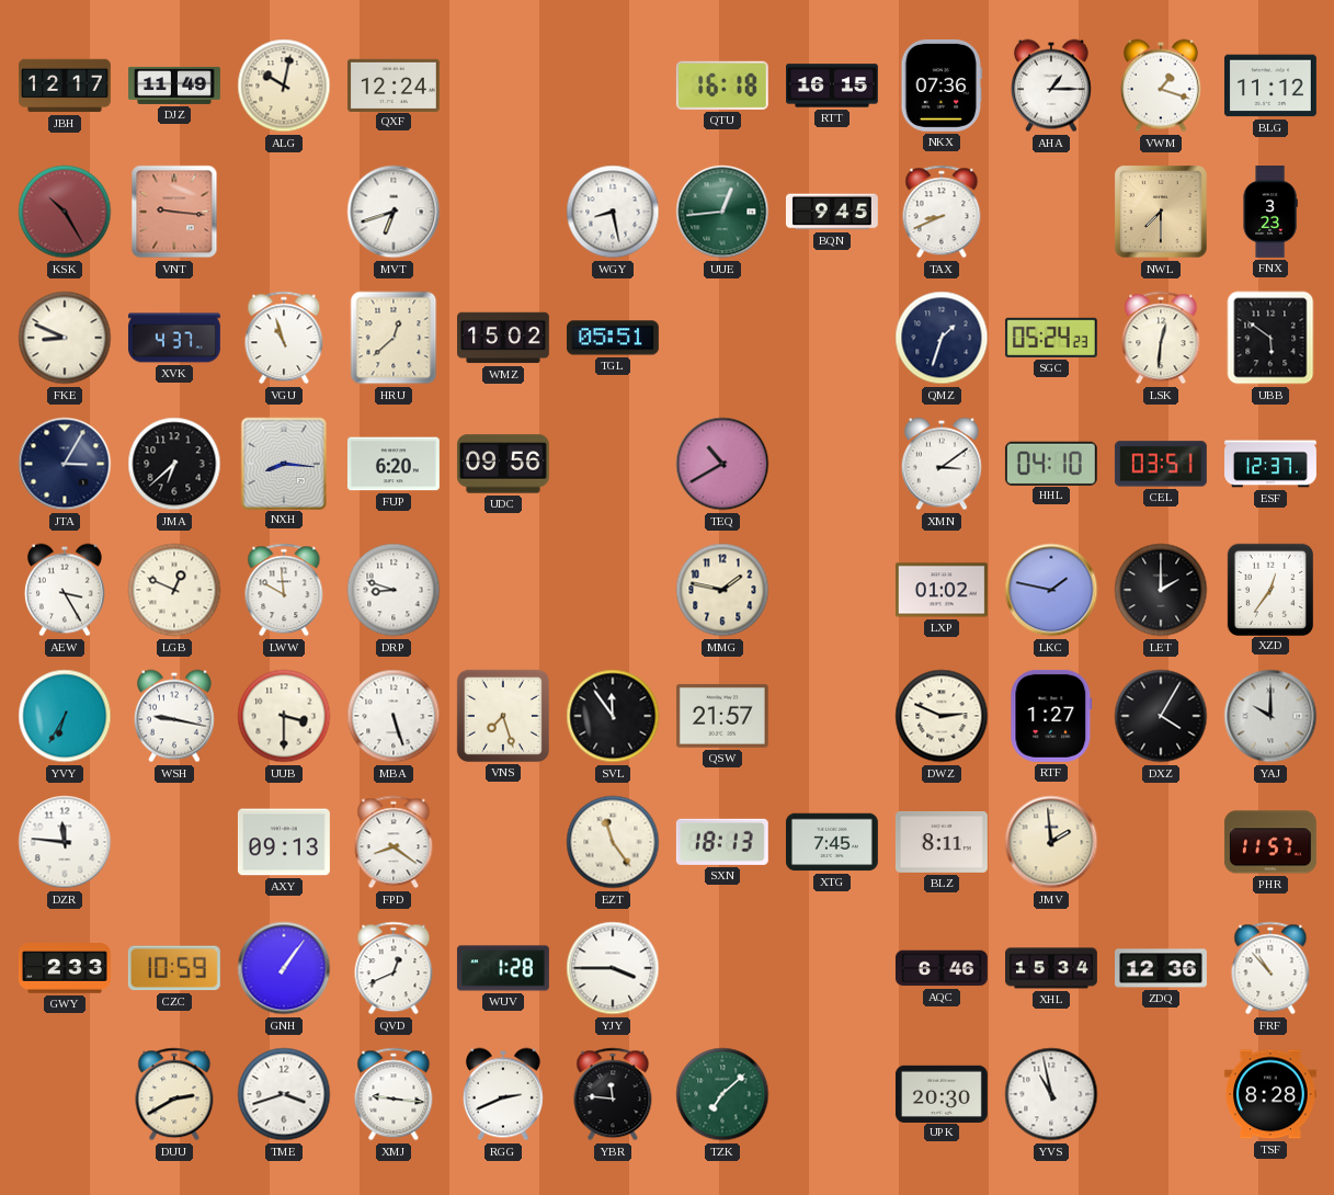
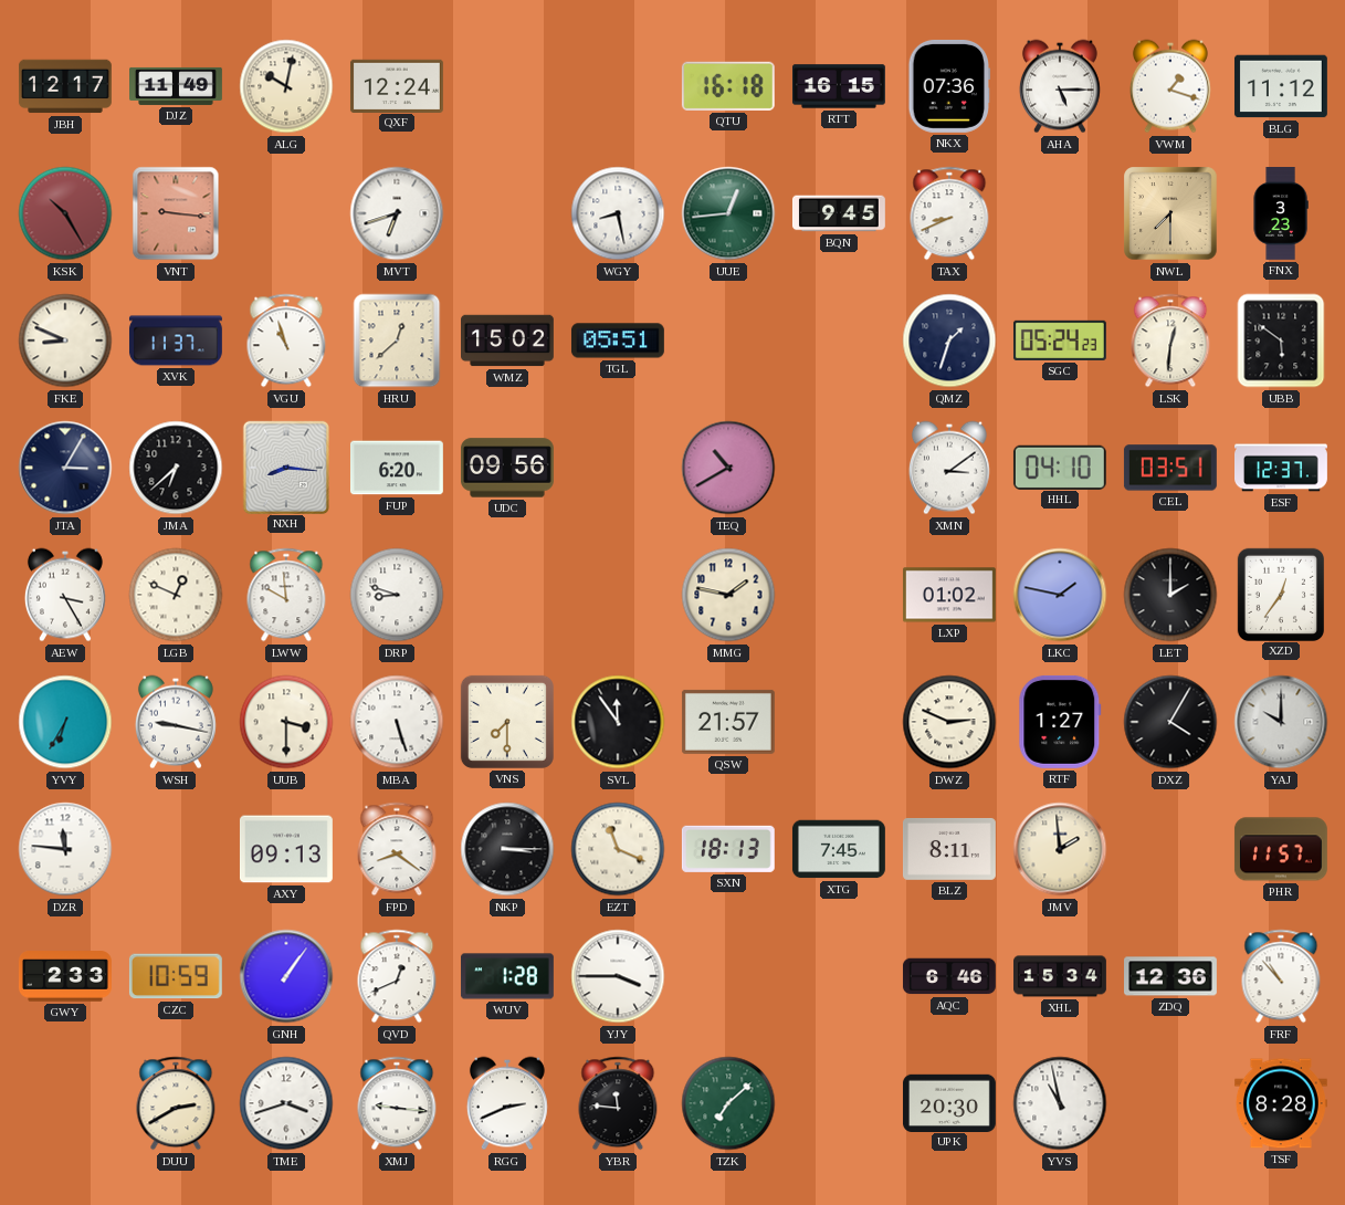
AHA: 1:15 -> 5:15 (1060, 86)
XVK: 4:37 -> 11:37 (176, 340)
VNS: 7:27 -> 7:30 (507, 722)
NKP: none -> 3:15 (507, 849)
EZT: 11:24 -> 11:19 (618, 849)
